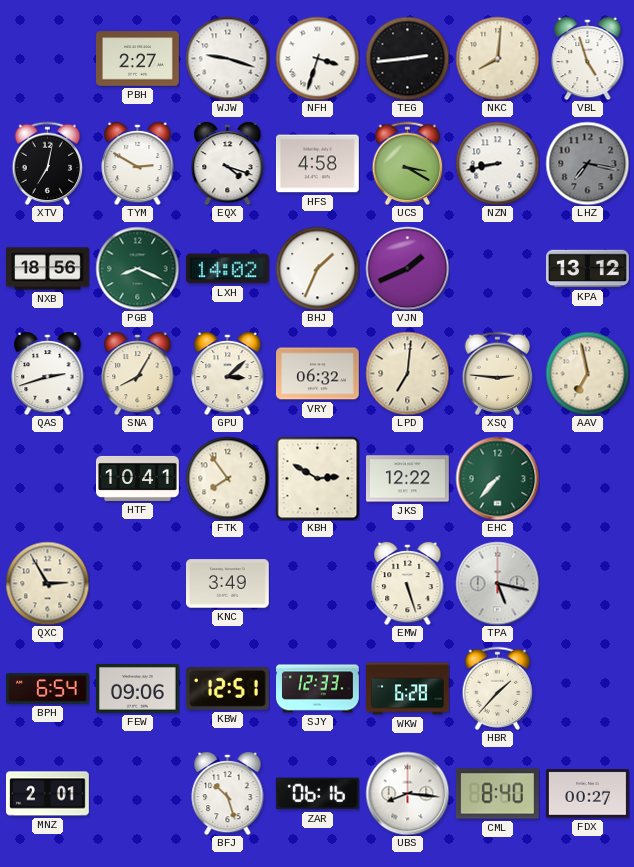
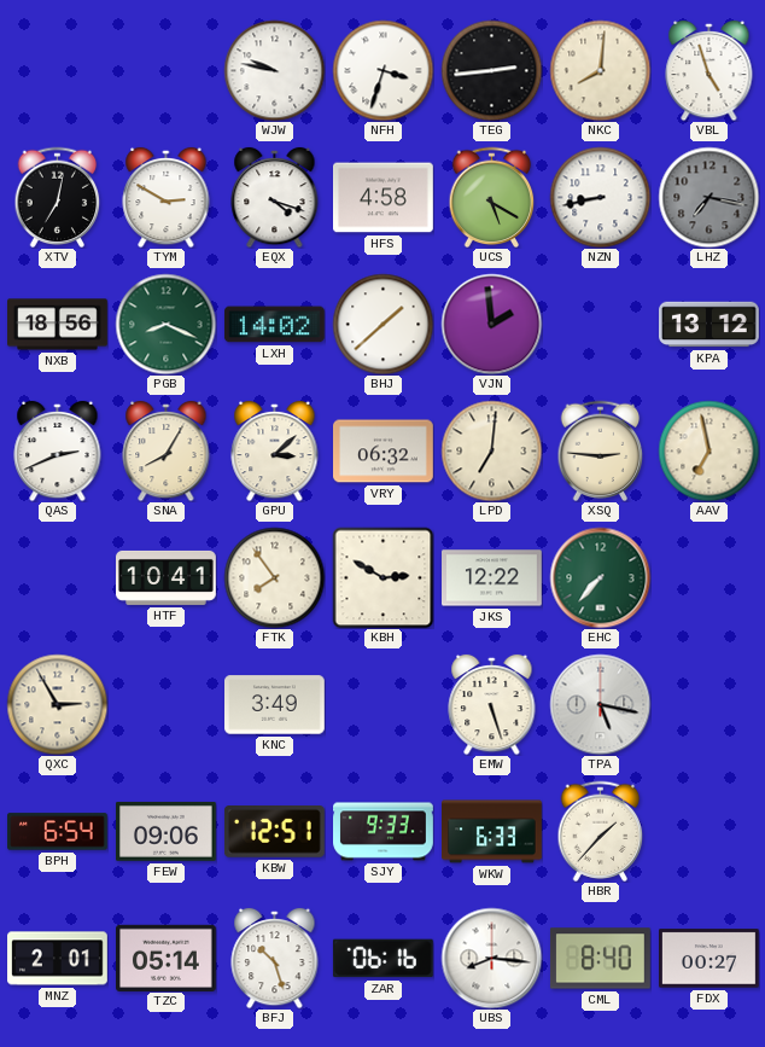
PBH: 2:27 -> none (138, 59)
WJW: 9:18 -> 9:47 (274, 70)
UCS: 3:20 -> 5:20 (492, 197)
BHJ: 1:34 -> 1:38 (382, 324)
VJN: 1:41 -> 1:59 (491, 324)
QAS: 2:42 -> 2:41 (58, 450)
SJY: 12:33 -> 9:33 (384, 832)
WKW: 6:28 -> 6:33 (492, 832)
TZC: none -> 05:14 (167, 958)
